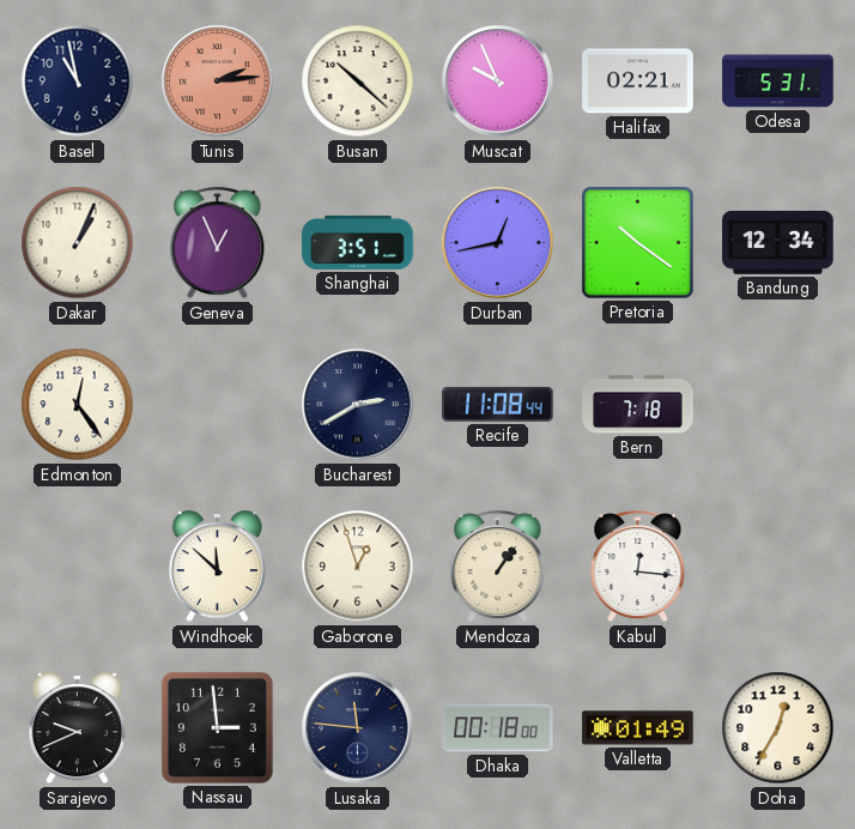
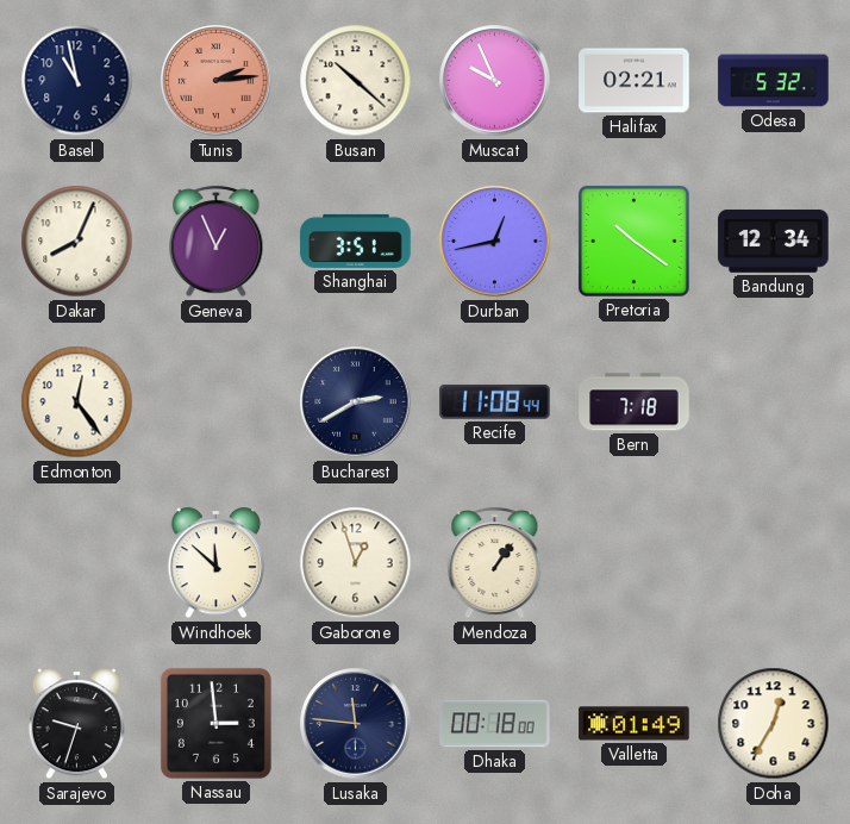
Odesa: 5:31 -> 5:32 (774, 81)
Dakar: 1:04 -> 8:04 (77, 242)
Kabul: 12:16 -> none (638, 567)
Sarajevo: 9:41 -> 9:33 (76, 724)
